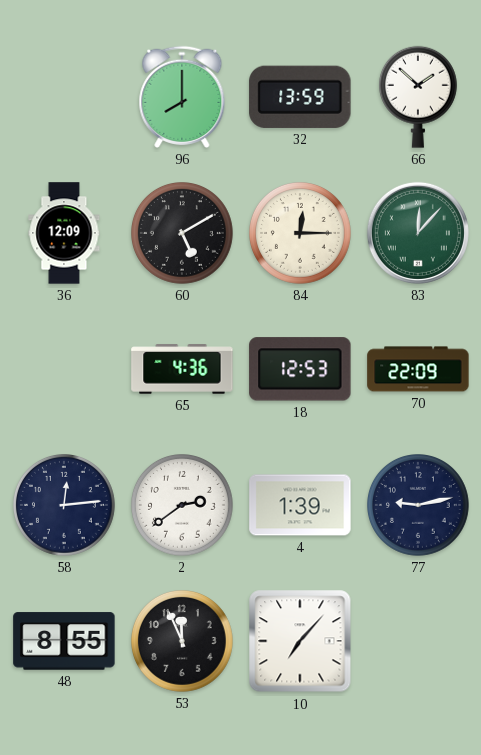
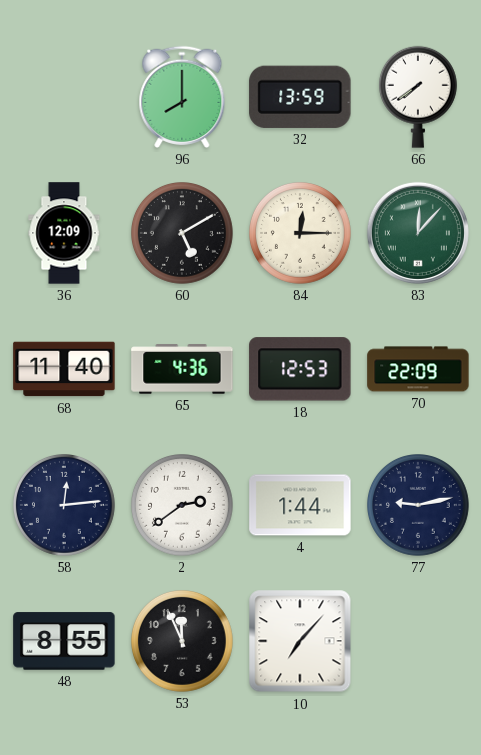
66: 1:52 -> 7:39 (418, 97)
68: none -> 11:40 (64, 369)
4: 1:39 -> 1:44 (300, 505)
